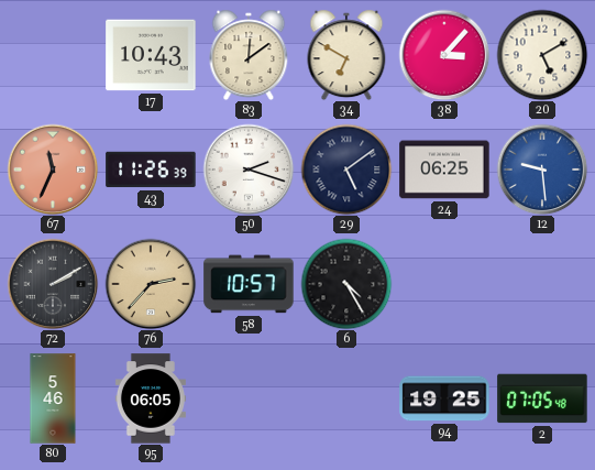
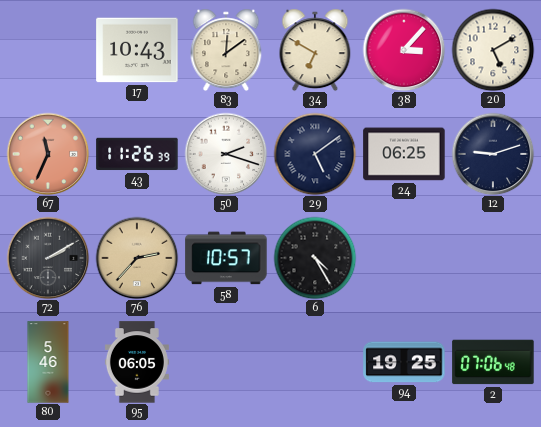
12: 9:29 -> 9:12 (493, 154)
12 dial: blue -> navy (493, 154)
2: 07:05 -> 07:06 (493, 362)
